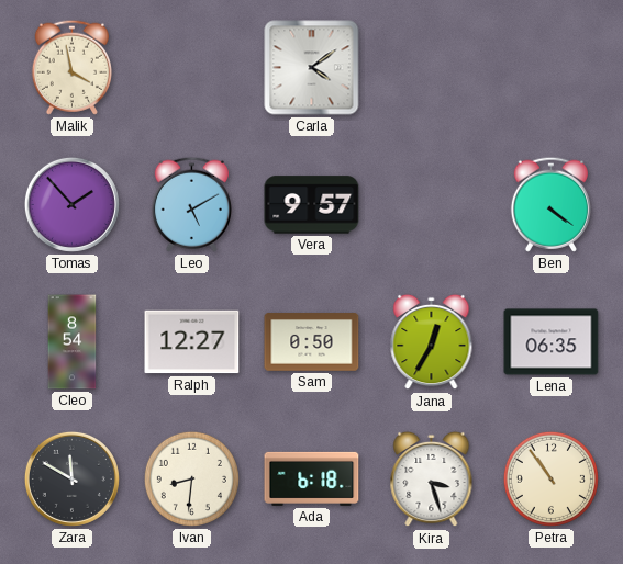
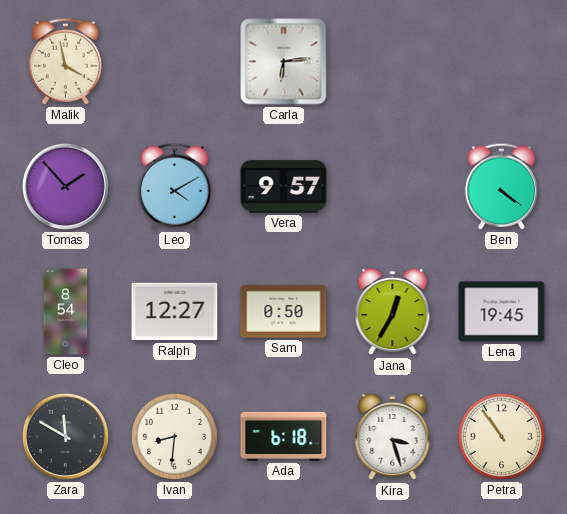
Carla: 4:09 -> 6:14 (284, 62)
Leo: 5:10 -> 4:10 (174, 186)
Lena: 06:35 -> 19:45 (502, 312)
